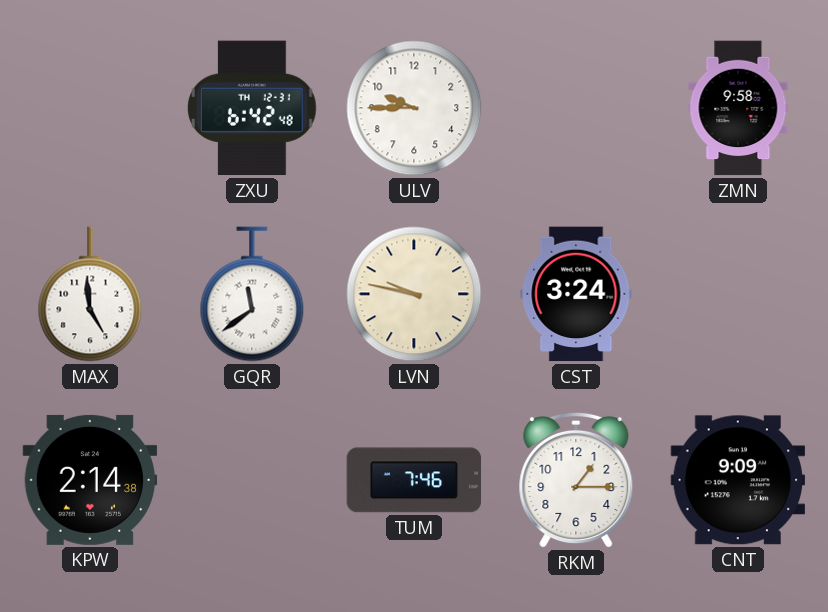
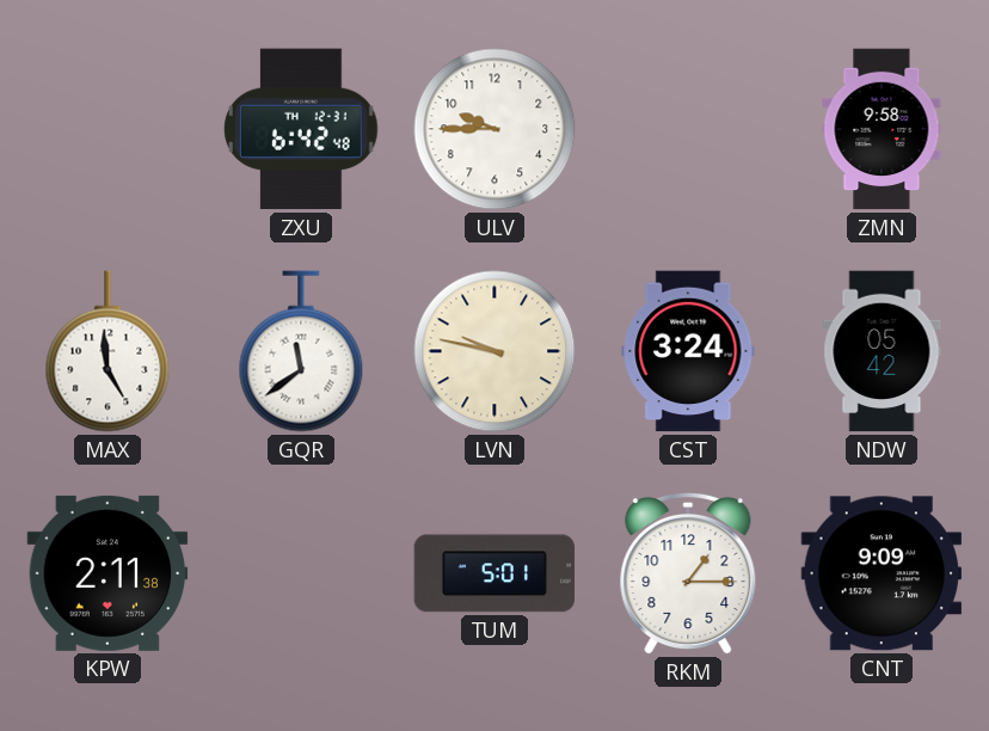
NDW: none -> 05:42 (881, 351)
KPW: 2:14 -> 2:11 (107, 573)
TUM: 7:46 -> 5:01 (494, 573)
